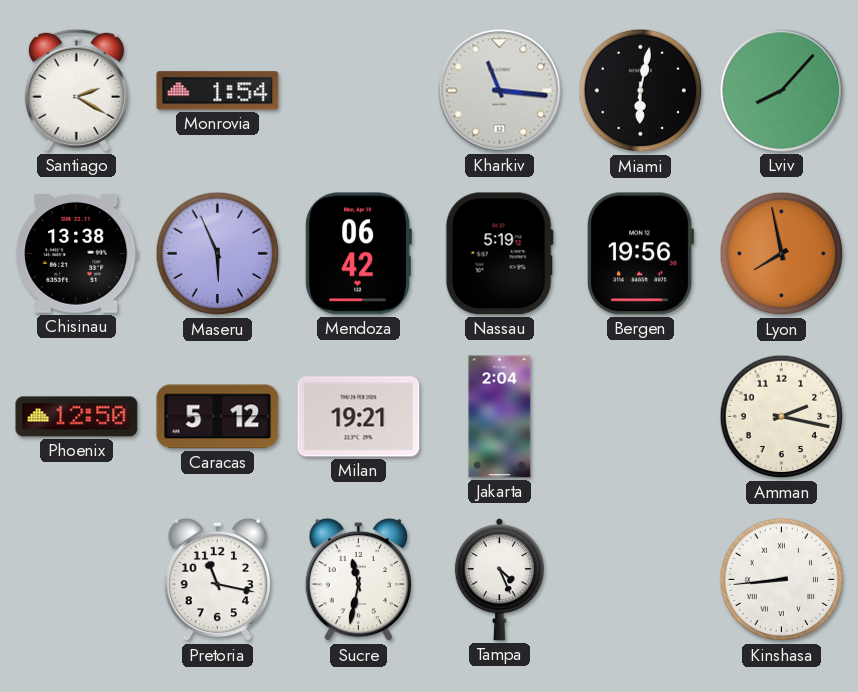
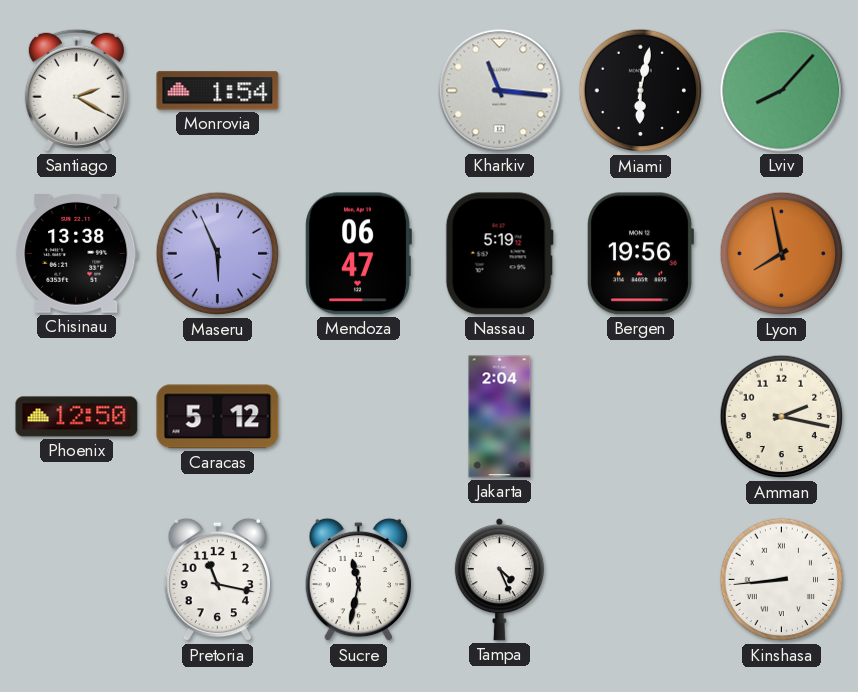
Mendoza: 06:42 -> 06:47 (358, 254)
Milan: 19:21 -> none (359, 417)
